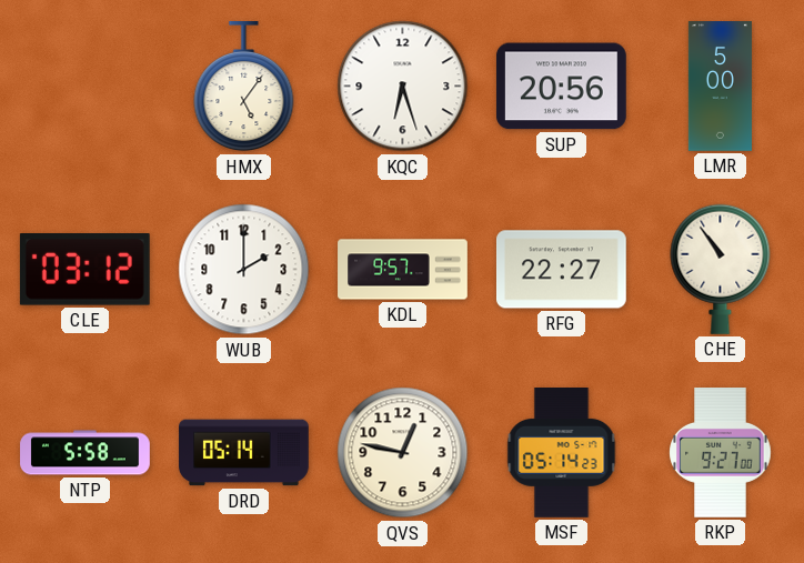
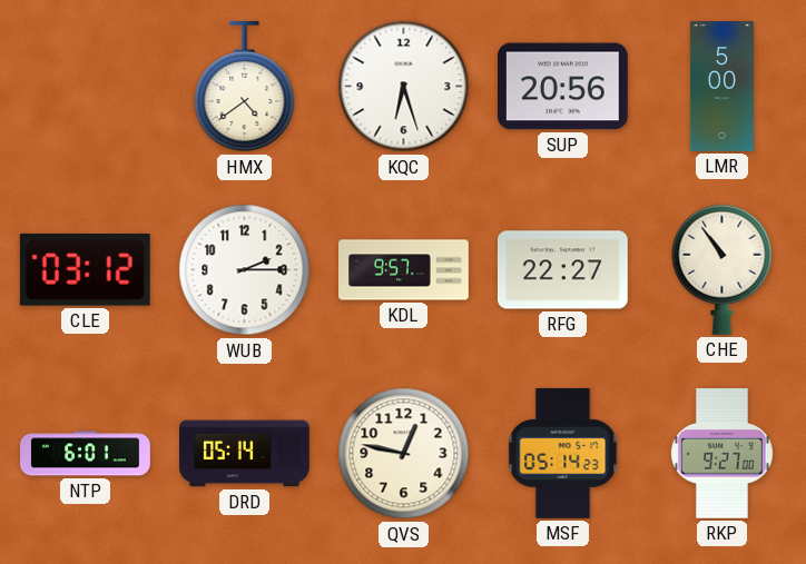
HMX: 5:06 -> 4:39 (245, 88)
WUB: 2:00 -> 2:15 (245, 270)
NTP: 5:58 -> 6:01 (86, 454)
